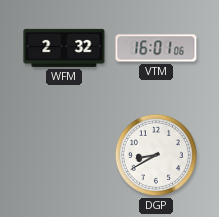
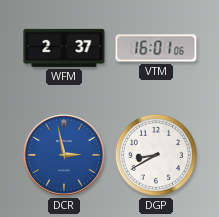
WFM: 2:32 -> 2:37 (64, 48)
DCR: none -> 2:58 (64, 155)
